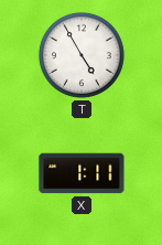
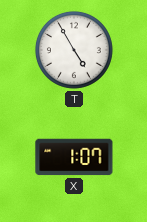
X: 1:11 -> 1:07 (74, 157)
